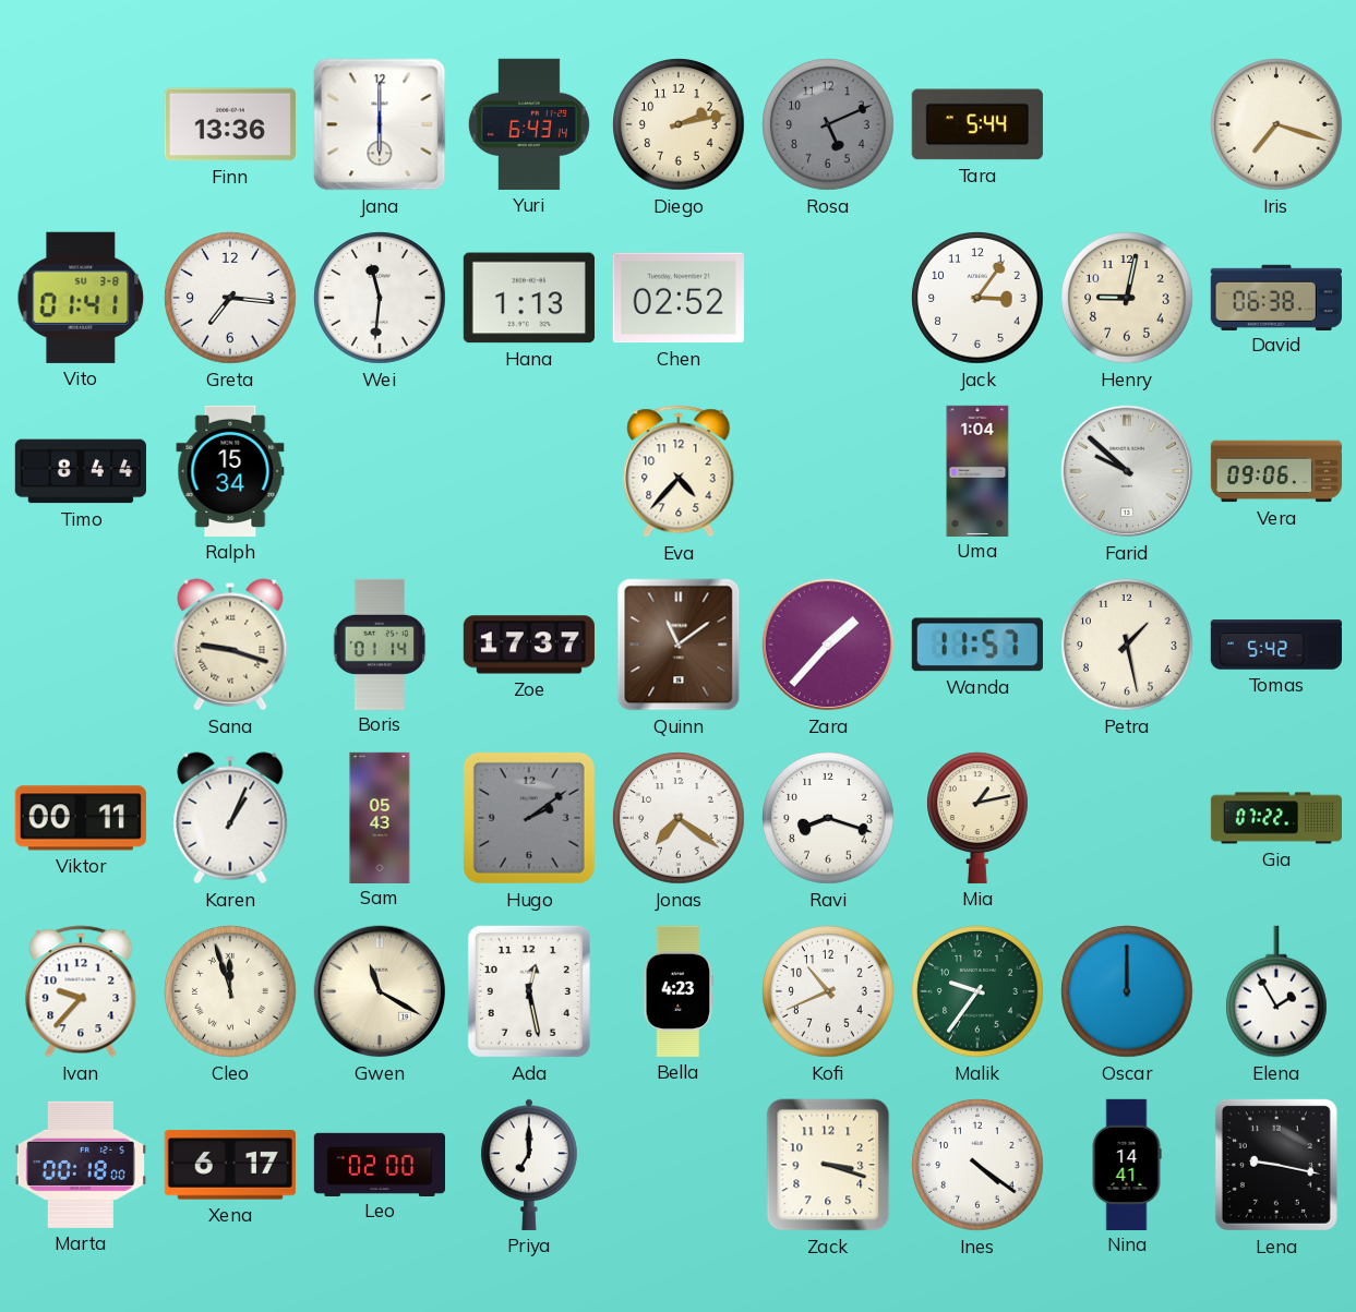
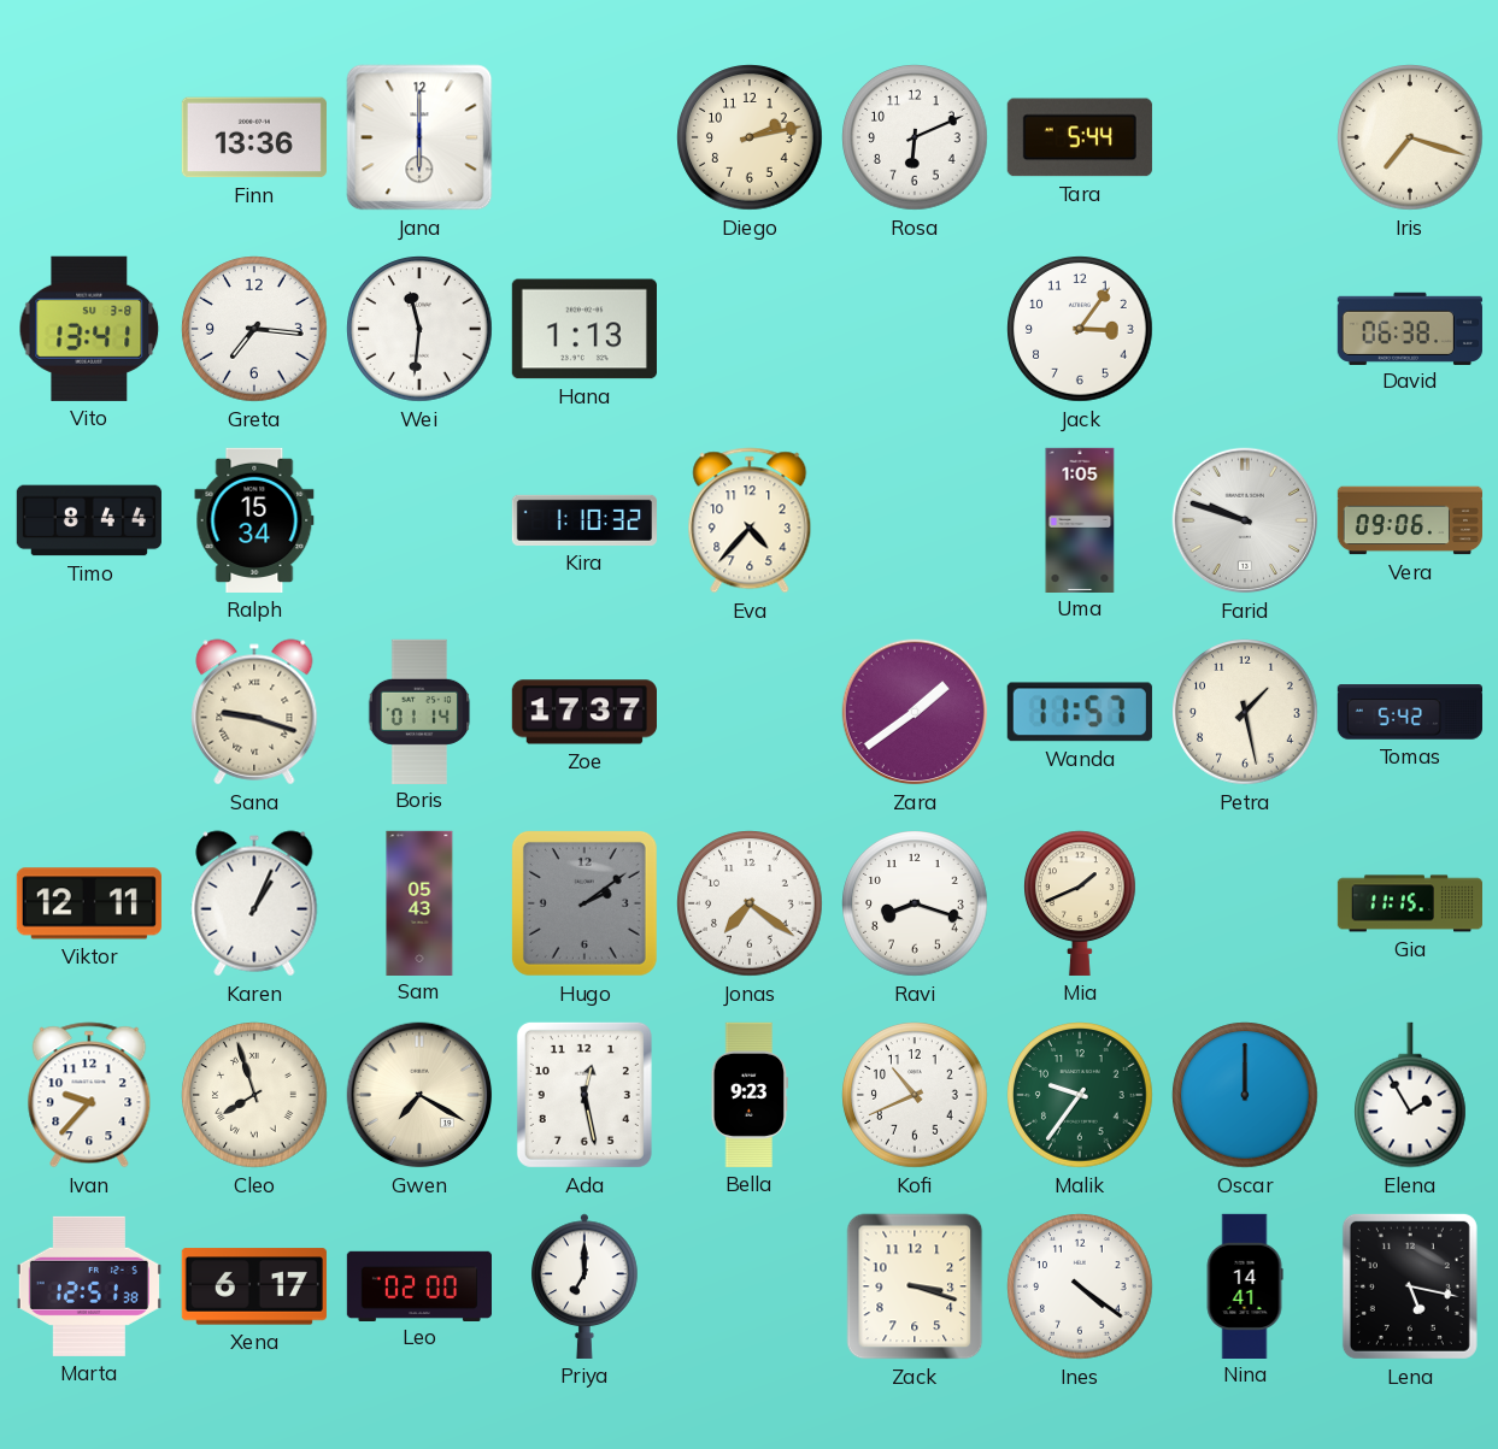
Yuri: 6:43 -> none (529, 124)
Rosa: 5:11 -> 6:11 (915, 137)
Rosa dial: grey -> white (915, 137)
Vito: 01:41 -> 13:41 (89, 329)
Chen: 02:52 -> none (679, 298)
Henry: 9:02 -> none (1127, 298)
Kira: none -> 1:10 (584, 520)
Uma: 1:04 -> 1:05 (1080, 519)
Farid: 9:52 -> 9:48 (1245, 520)
Quinn: 11:09 -> none (679, 645)
Zara: 1:37 -> 1:39 (915, 712)
Viktor: 00:11 -> 12:11 (89, 903)
Mia: 1:13 -> 1:41 (1081, 903)
Gia: 07:22 -> 11:15 (1409, 903)
Cleo: 11:57 -> 7:57 (254, 1095)
Gwen: 11:20 -> 7:20 (419, 1095)
Bella: 4:23 -> 9:23 (750, 1095)
Marta: 00:18 -> 12:51 (89, 1286)
Lena: 9:17 -> 5:17 (1410, 1286)
